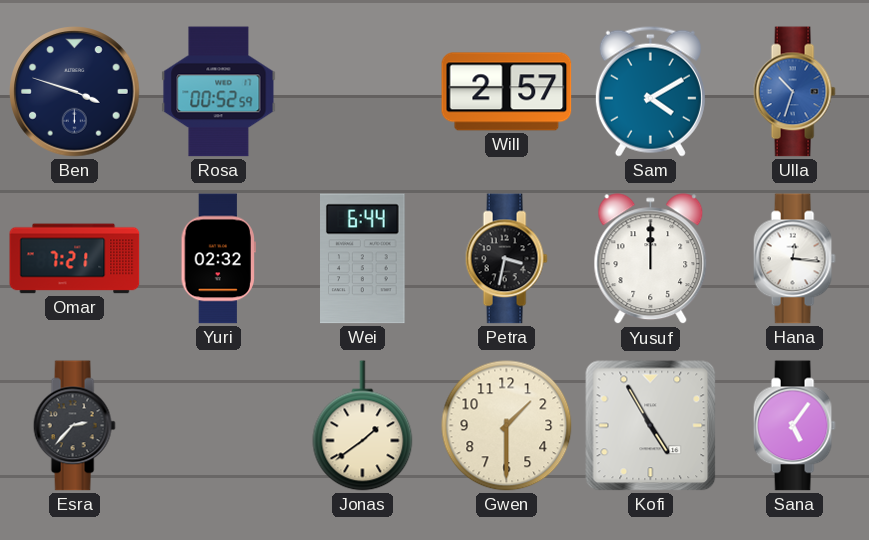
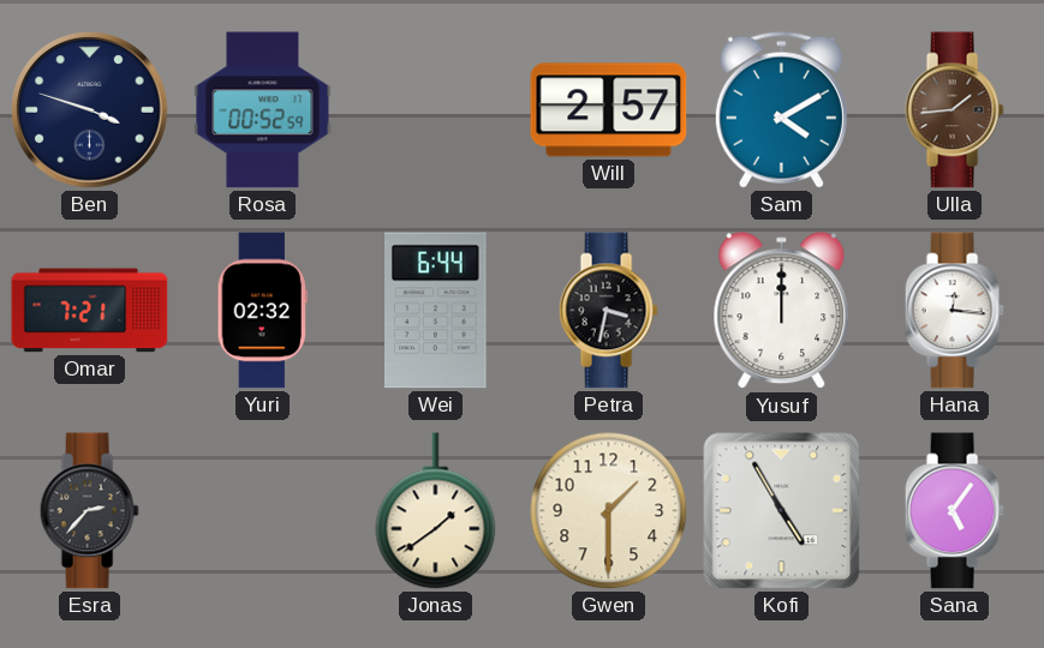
Ulla: 10:33 -> 1:44 (954, 110)
Ulla dial: blue -> brown (954, 110)
